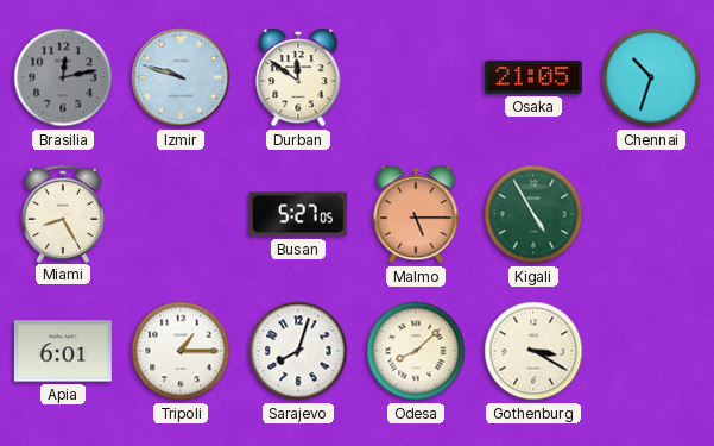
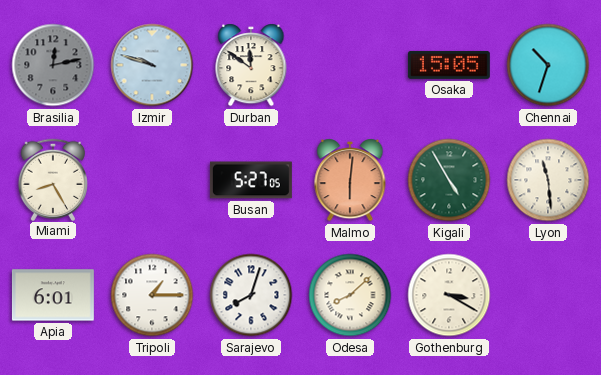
Osaka: 21:05 -> 15:05 (449, 65)
Malmo: 5:15 -> 6:01 (350, 180)
Lyon: none -> 11:29 (548, 180)
